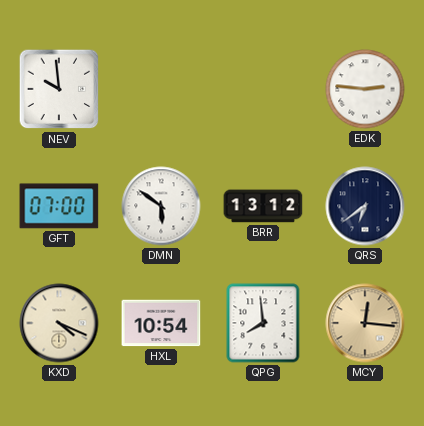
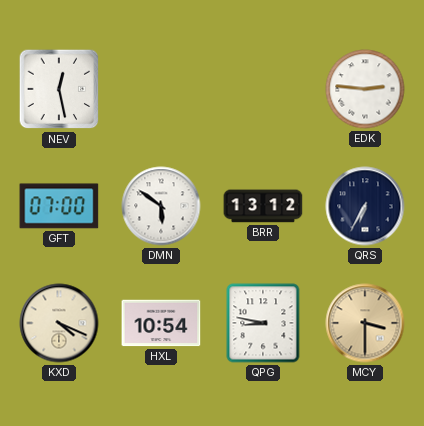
NEV: 9:59 -> 12:28 (59, 89)
QRS: 6:39 -> 6:35 (365, 206)
QPG: 7:59 -> 8:47 (263, 323)
MCY: 12:16 -> 3:30 (365, 323)
